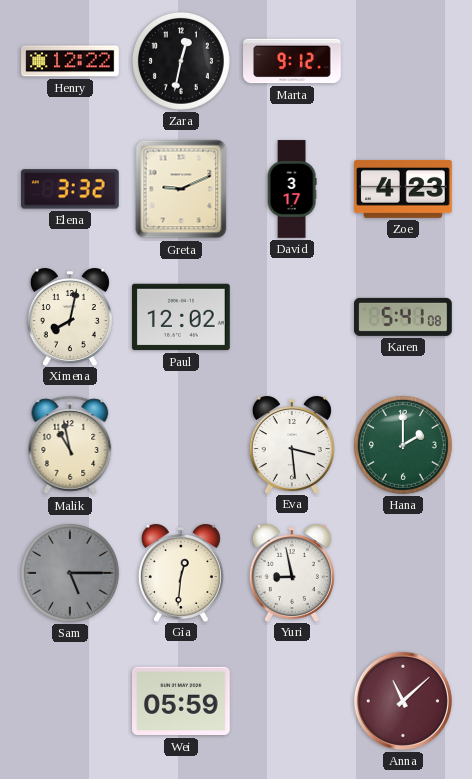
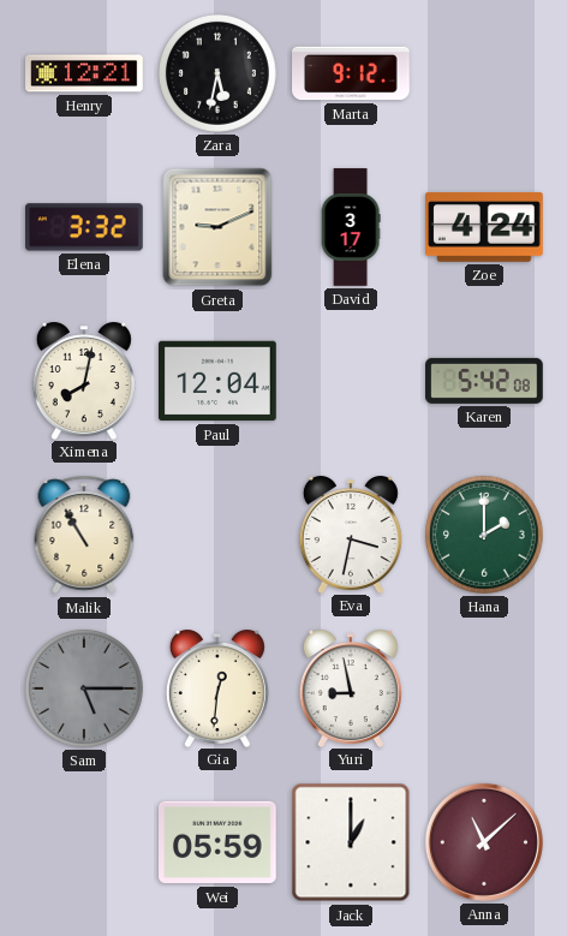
Henry: 12:22 -> 12:21 (84, 73)
Zara: 12:32 -> 5:32 (217, 73)
Zoe: 4:23 -> 4:24 (484, 228)
Paul: 12:02 -> 12:04 (219, 381)
Karen: 5:41 -> 5:42 (484, 381)
Malik: 10:58 -> 10:55 (84, 535)
Eva: 3:29 -> 3:32 (351, 535)
Jack: none -> 1:00 (351, 842)
